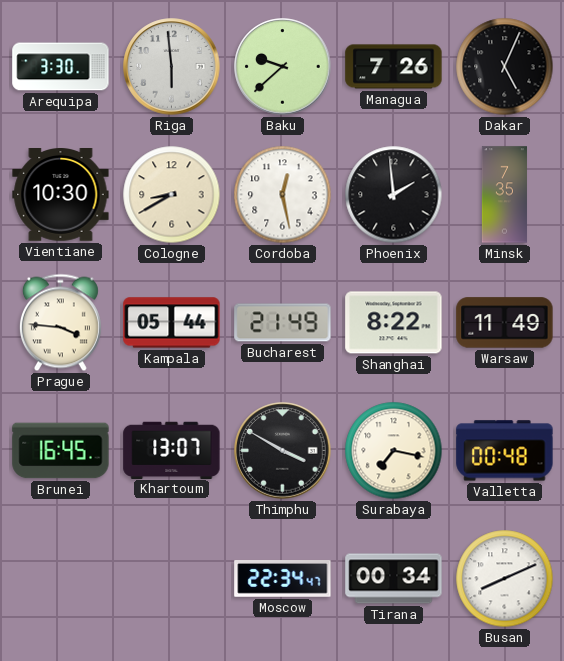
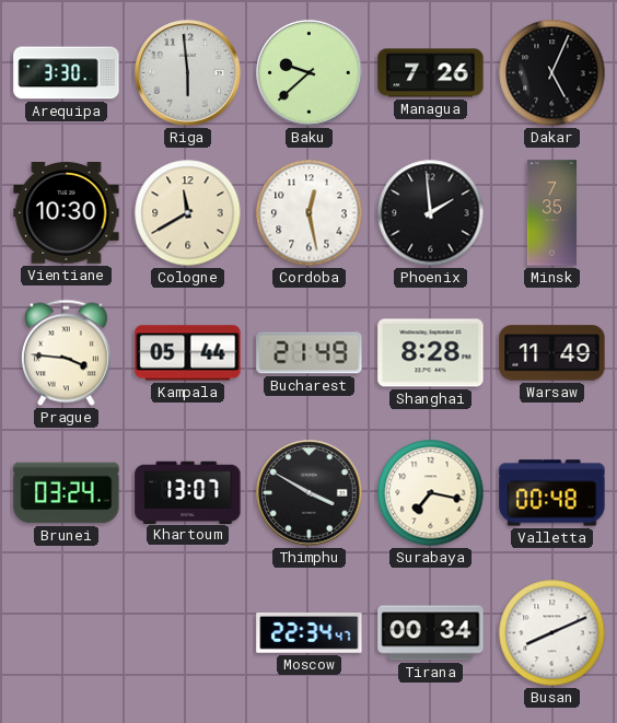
Cologne: 8:40 -> 11:40 (188, 213)
Shanghai: 8:22 -> 8:28 (431, 353)
Brunei: 16:45 -> 03:24 (67, 493)
